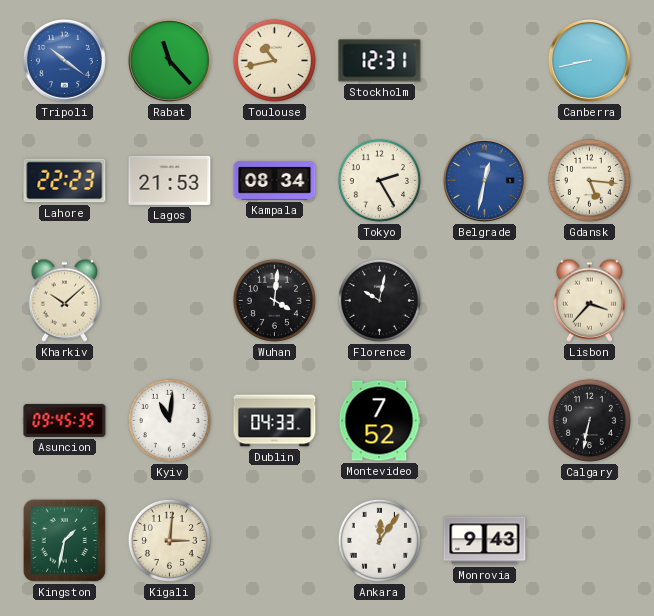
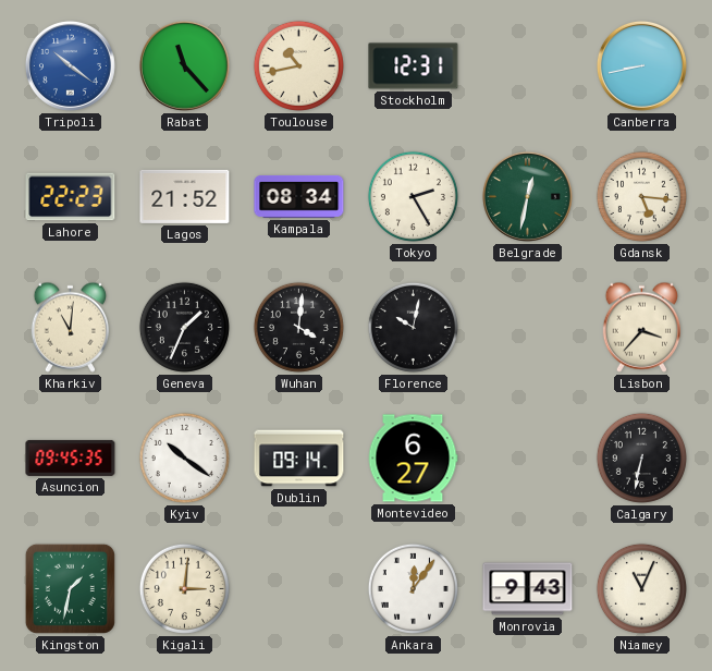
Lagos: 21:53 -> 21:52 (185, 196)
Belgrade dial: blue -> green (527, 196)
Kharkiv: 10:08 -> 11:01 (70, 327)
Geneva: none -> 1:34 (184, 327)
Kyiv: 11:01 -> 10:21 (184, 457)
Dublin: 04:33 -> 09:14 (299, 459)
Montevideo: 7:52 -> 6:27 (413, 459)
Niamey: none -> 11:04 (641, 588)
